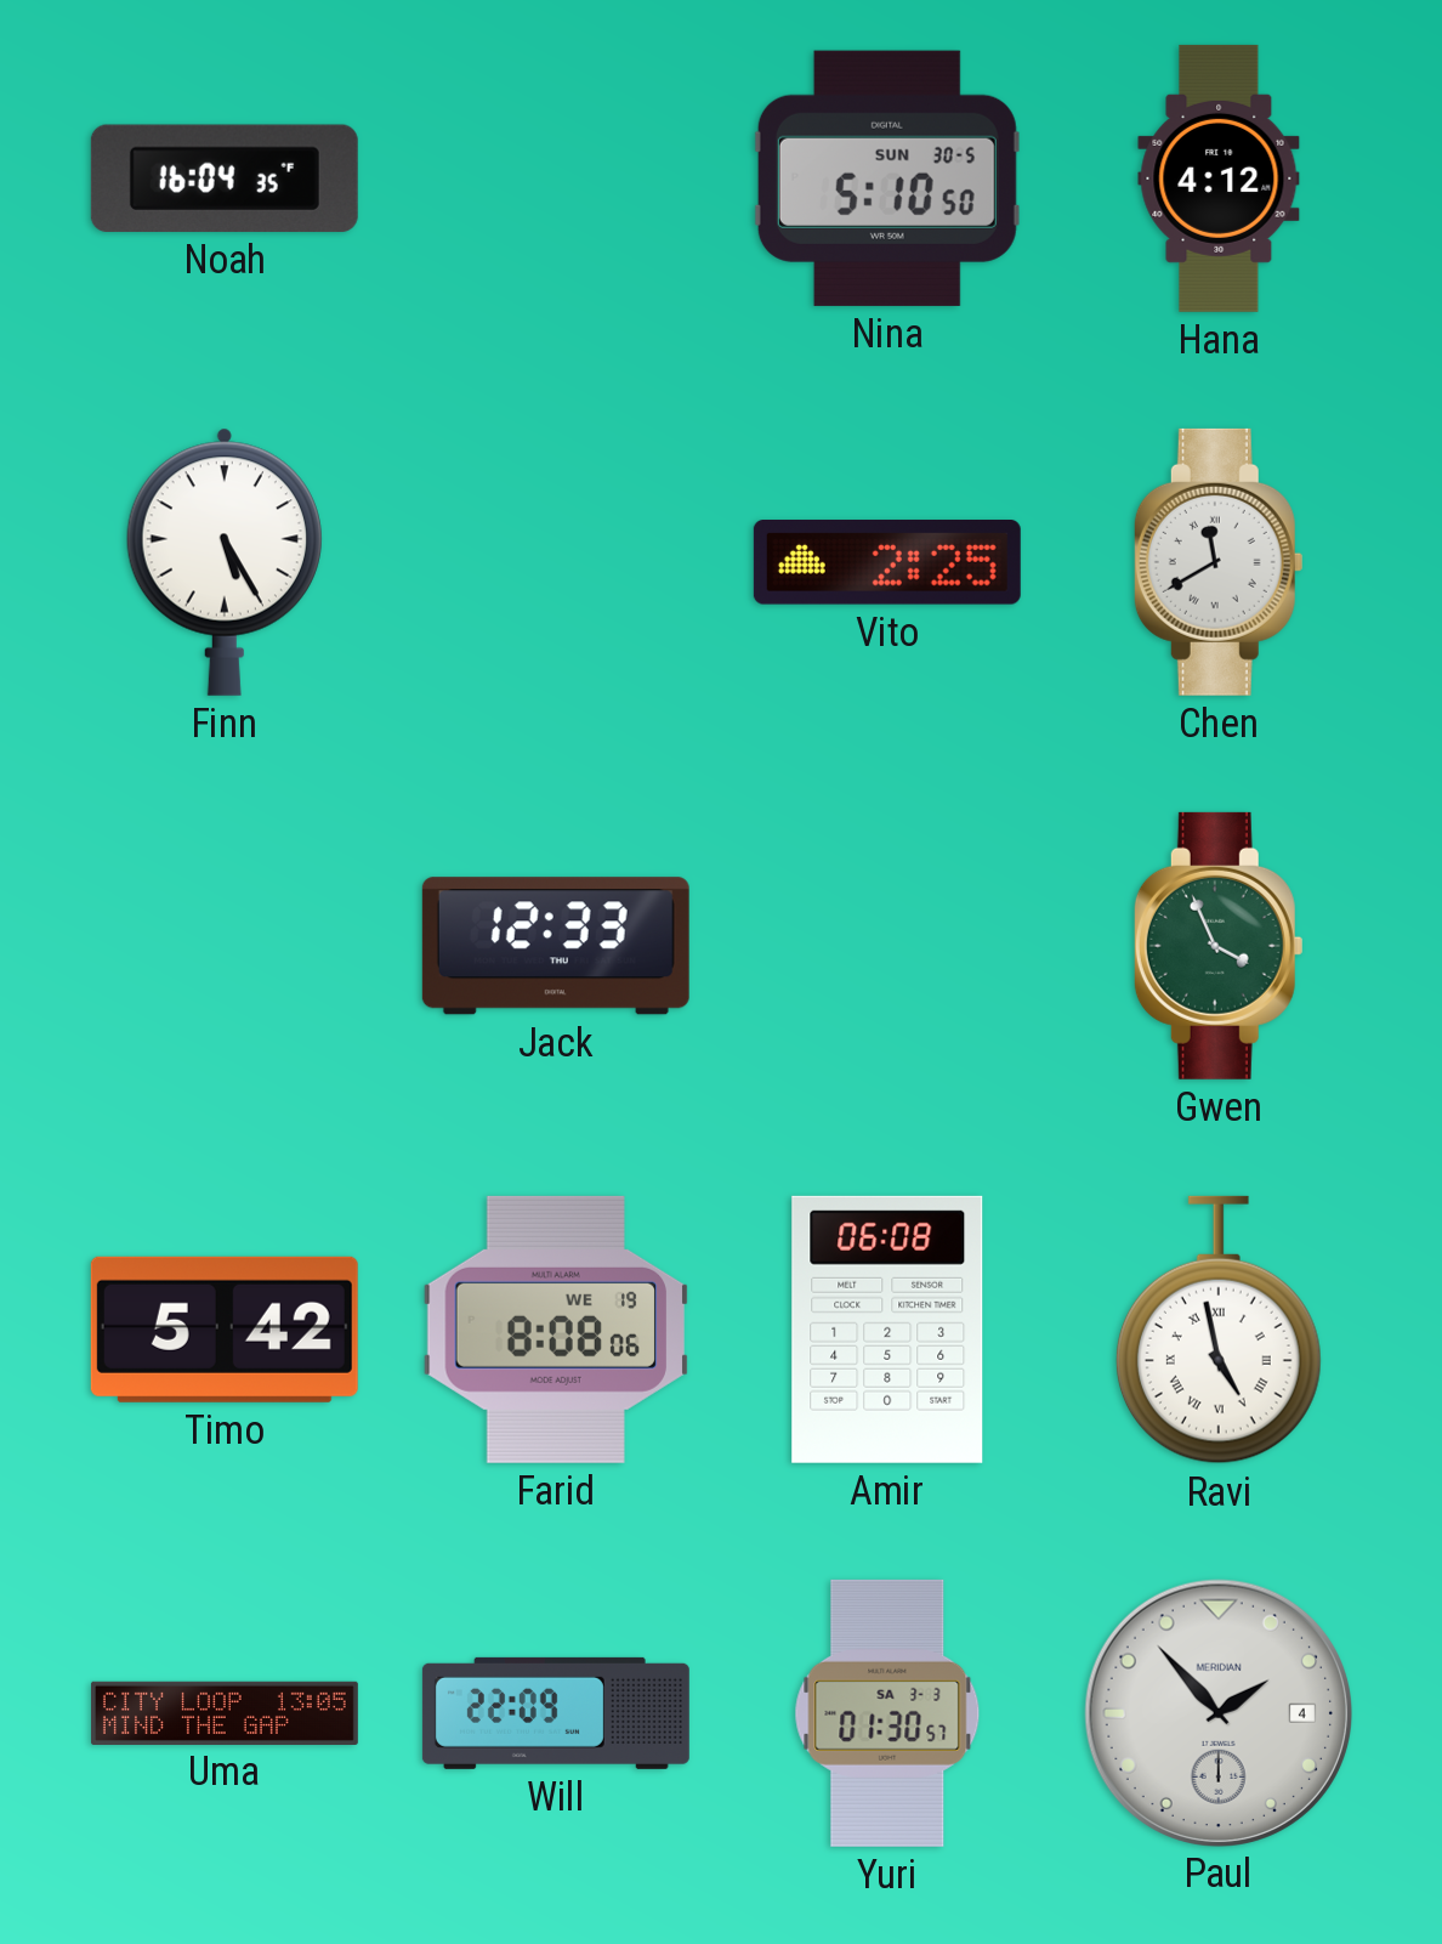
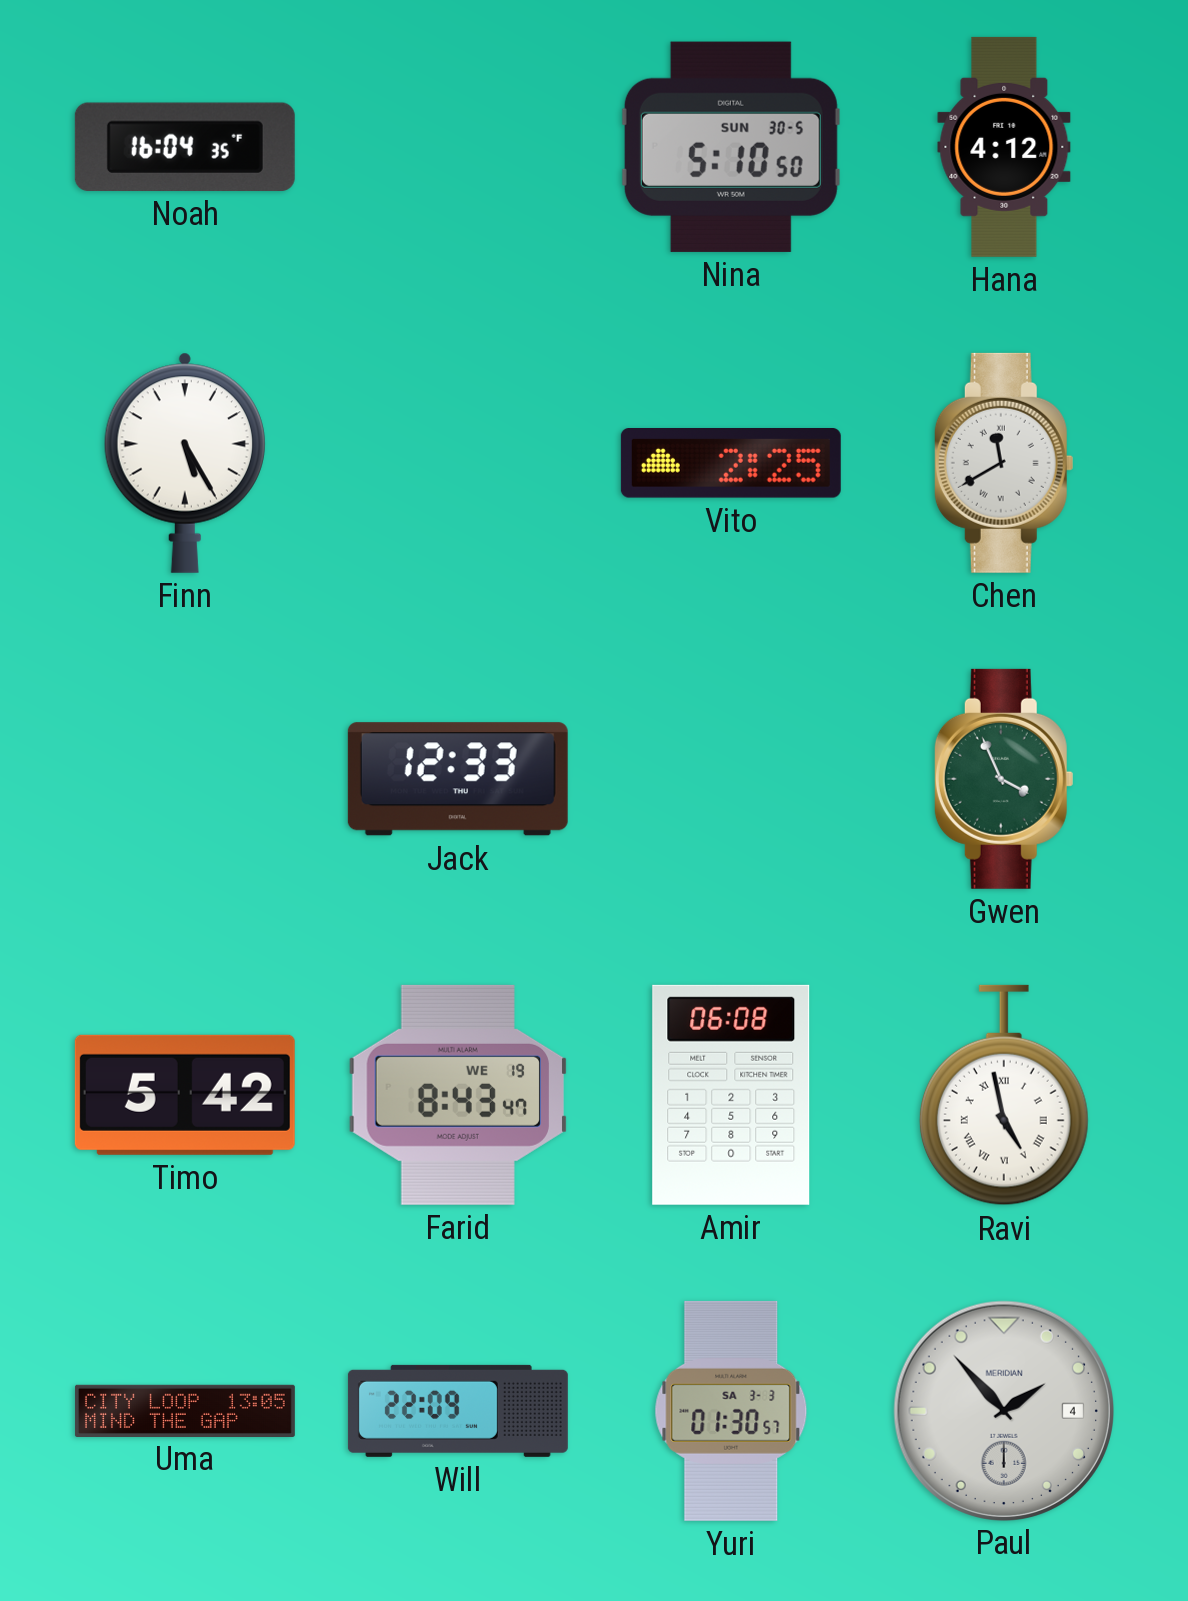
Farid: 8:08 -> 8:43 (458, 1095)
